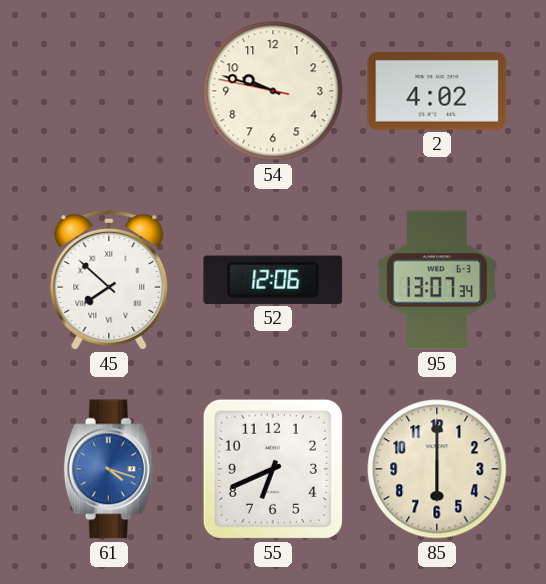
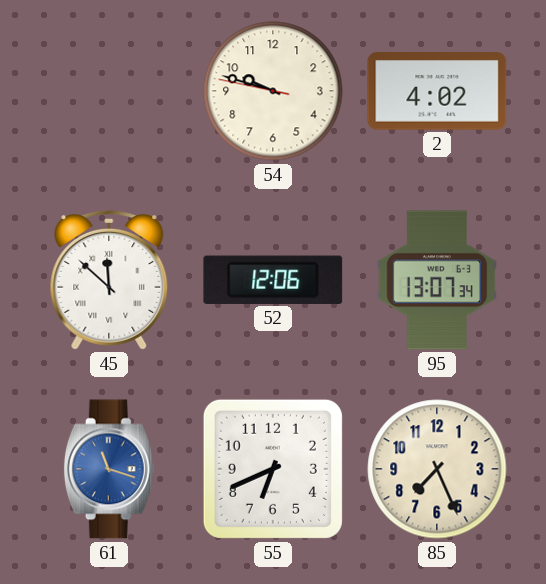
45: 7:52 -> 11:52 (109, 280)
61: 4:18 -> 11:18 (109, 469)
85: 6:00 -> 7:26 (437, 469)
